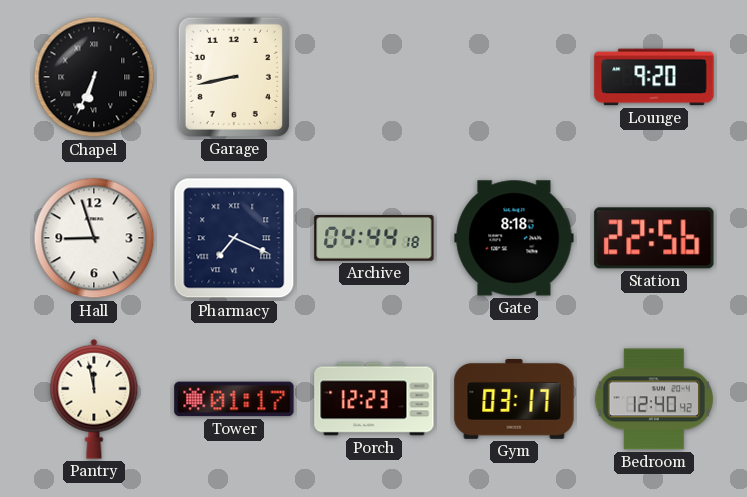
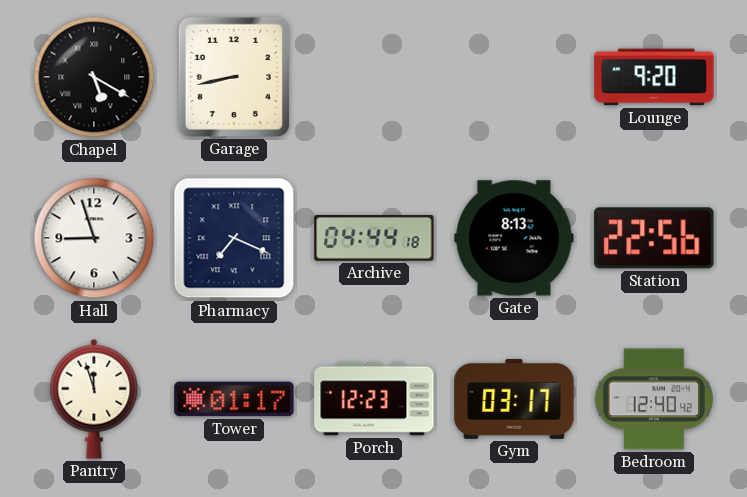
Chapel: 6:34 -> 5:20 (94, 77)
Gate: 8:18 -> 8:13 (514, 238)
Pantry: 11:58 -> 11:57 (94, 399)
